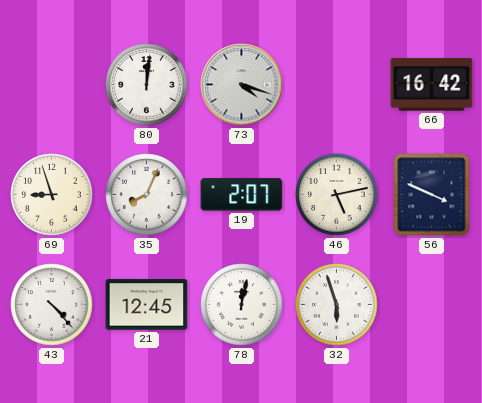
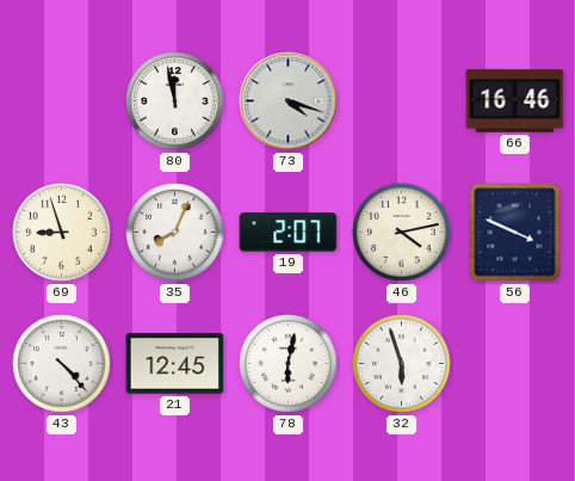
80: 12:01 -> 11:58 (175, 101)
66: 16:42 -> 16:46 (515, 101)
46: 5:13 -> 4:13 (402, 233)
78: 12:02 -> 6:02 (289, 364)
